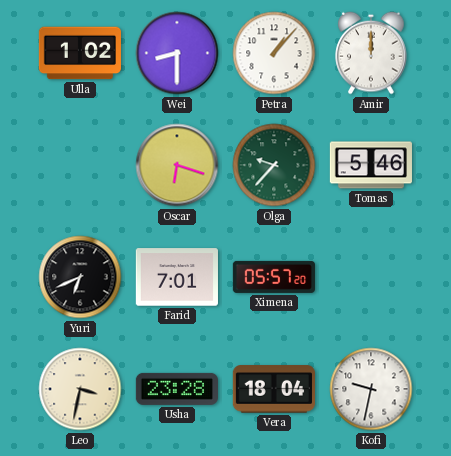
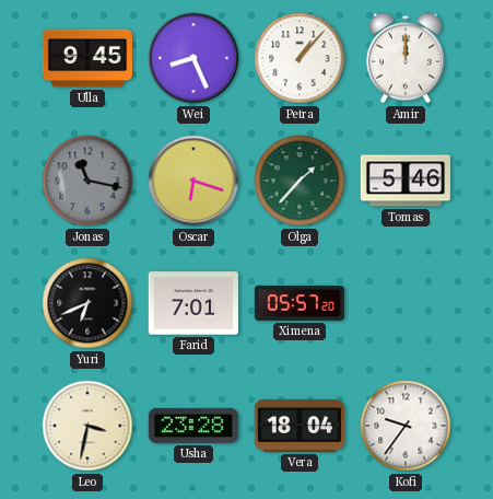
Ulla: 1:02 -> 9:45 (87, 58)
Wei: 8:30 -> 8:26 (193, 58)
Jonas: none -> 11:17 (87, 181)
Olga: 9:37 -> 1:37 (300, 181)
Kofi: 9:32 -> 9:36 (406, 426)
